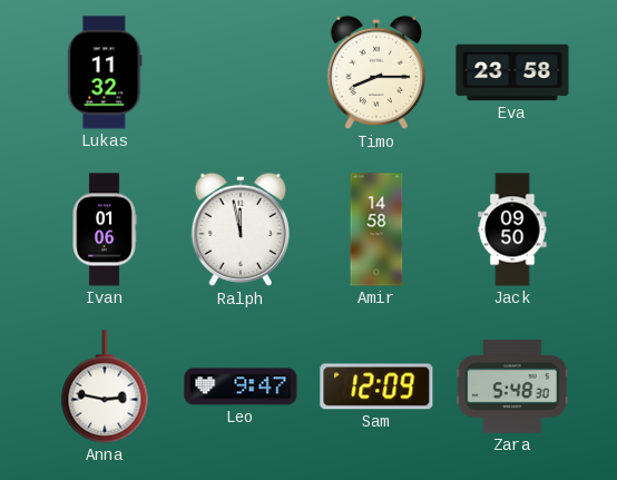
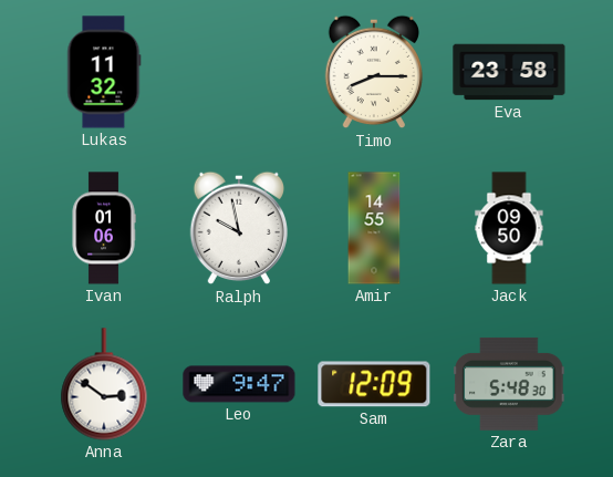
Ralph: 11:58 -> 9:58 (238, 228)
Amir: 14:58 -> 14:55 (374, 228)
Anna: 2:47 -> 2:51 (104, 384)
